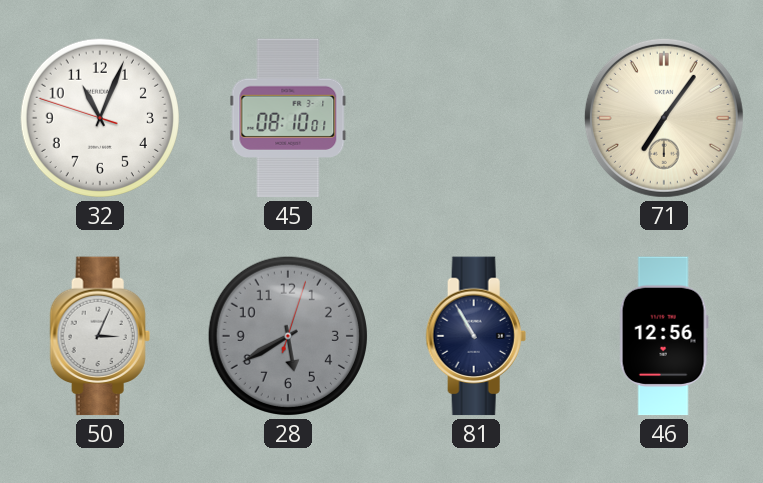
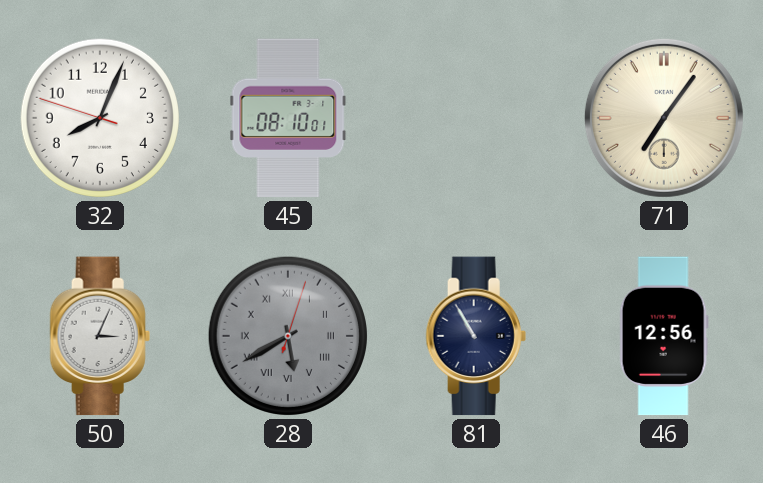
32: 11:03 -> 8:03 (100, 118)
28 numerals: Arabic -> Roman (288, 336)
